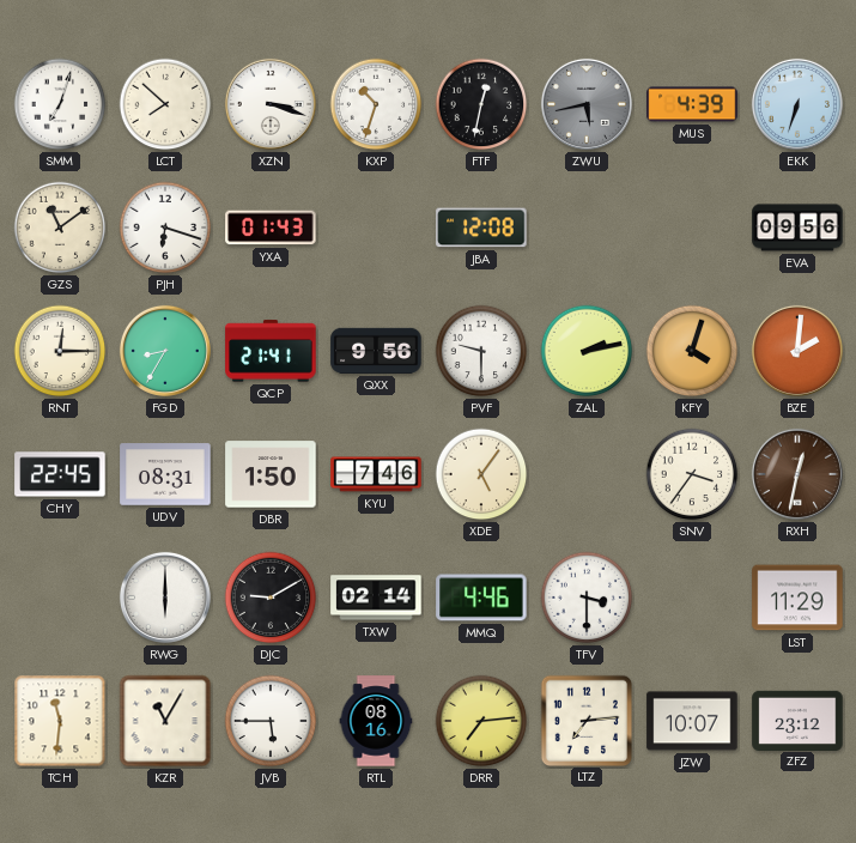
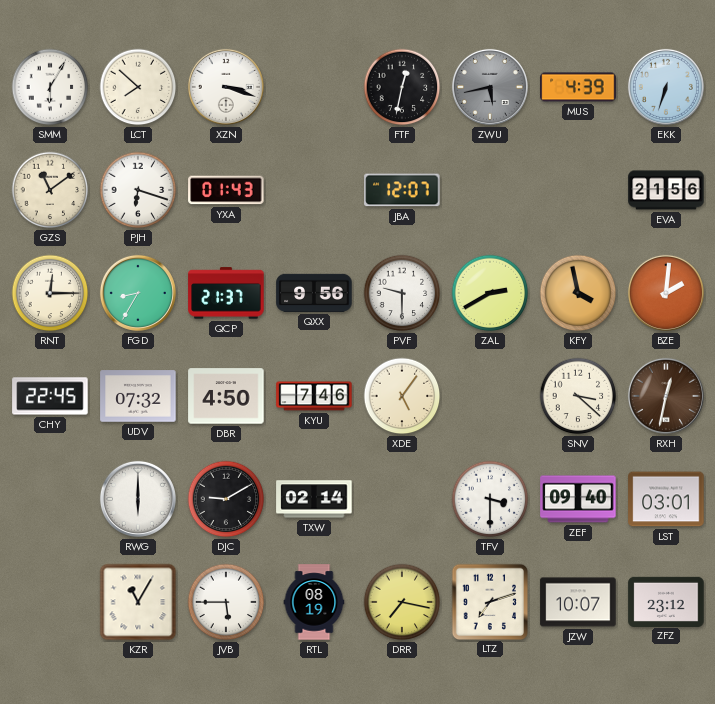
SMM: 7:03 -> 6:05 (50, 87)
KXP: 10:33 -> none (376, 104)
JBA: 12:08 -> 12:07 (402, 190)
EVA: 09:56 -> 21:56 (666, 190)
QCP: 21:41 -> 21:37 (226, 293)
ZAL: 2:13 -> 2:40 (490, 293)
KFY: 4:03 -> 3:58 (578, 293)
UDV: 08:31 -> 07:32 (138, 396)
DBR: 1:50 -> 4:50 (226, 396)
SNV: 3:36 -> 3:22 (578, 396)
MMQ: 4:46 -> none (481, 598)
ZEF: none -> 09:40 (578, 499)
LST: 11:29 -> 03:01 (666, 499)
TCH: 11:31 -> none (60, 721)
RTL: 08:16 -> 08:19 (314, 602)
DRR: 7:14 -> 7:17 (402, 602)
LTZ: 7:14 -> 7:12 (489, 601)
